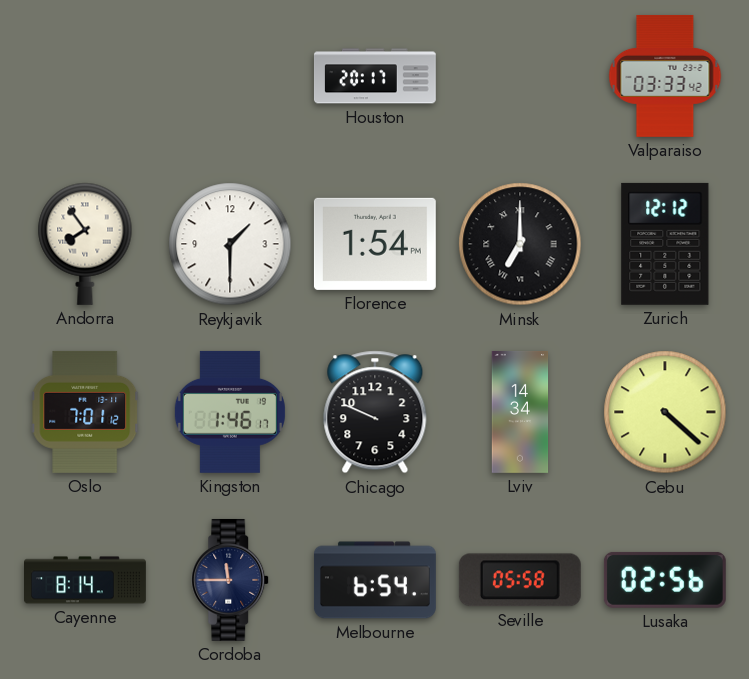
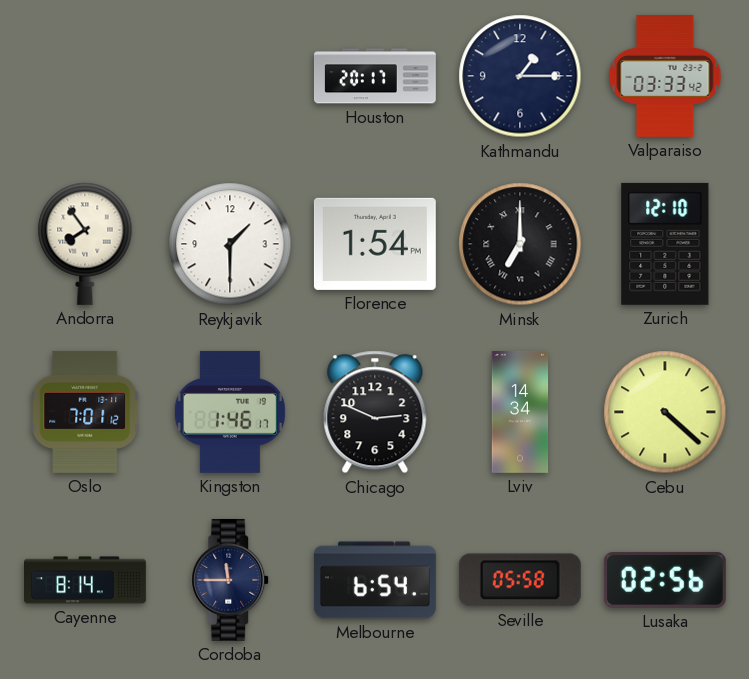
Kathmandu: none -> 1:15 (520, 76)
Zurich: 12:12 -> 12:10 (665, 244)
Chicago: 9:49 -> 2:49 (375, 412)
